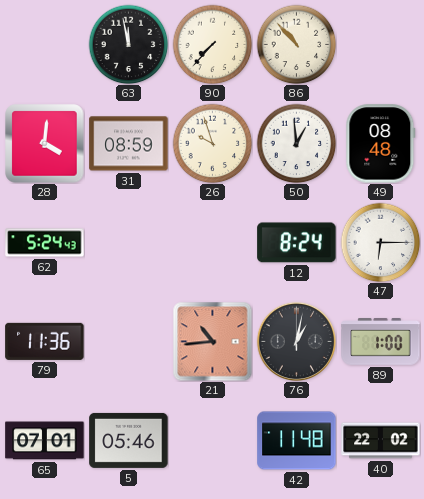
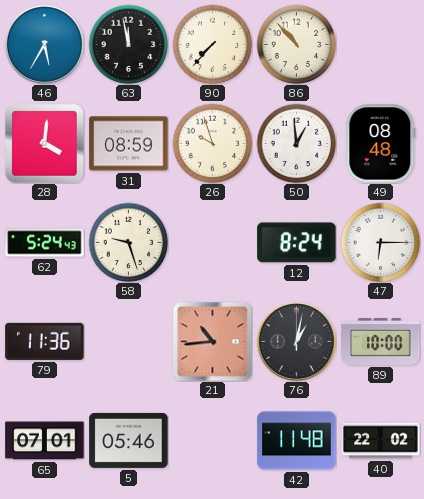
46: none -> 5:35 (44, 44)
58: none -> 9:27 (128, 242)
89: 1:00 -> 10:00 (381, 342)
